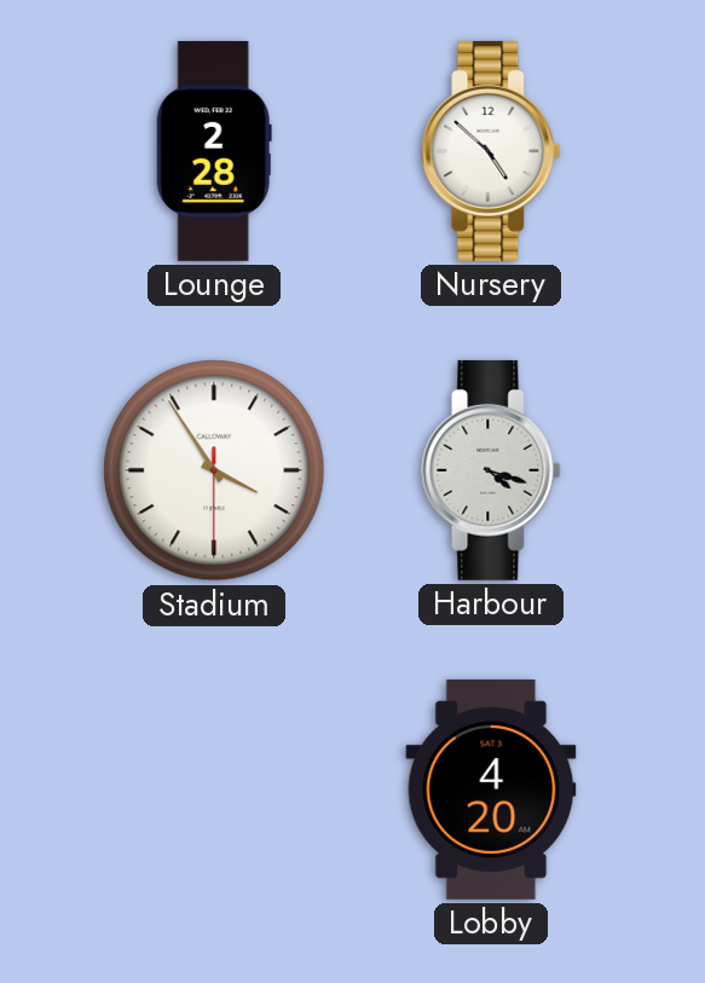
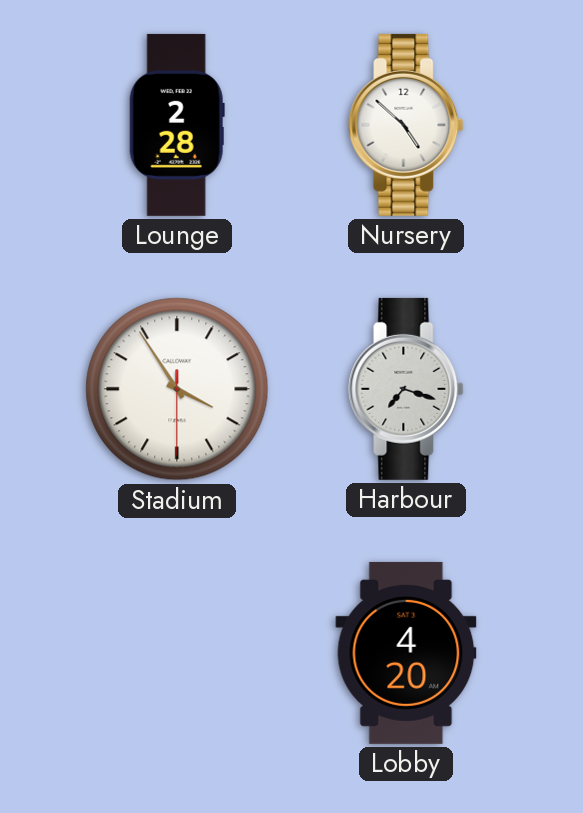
Harbour: 4:18 -> 7:18 (406, 389)
